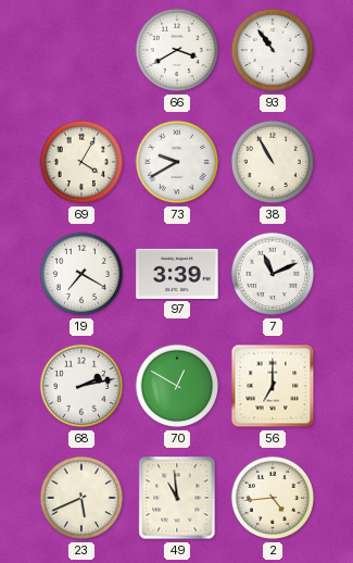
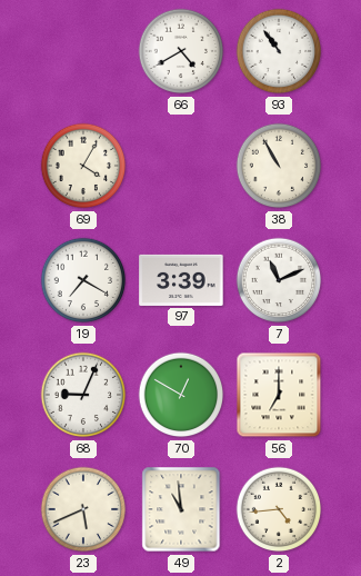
66: 3:40 -> 4:40 (181, 51)
73: 9:40 -> none (177, 162)
68: 2:13 -> 9:04 (83, 395)
